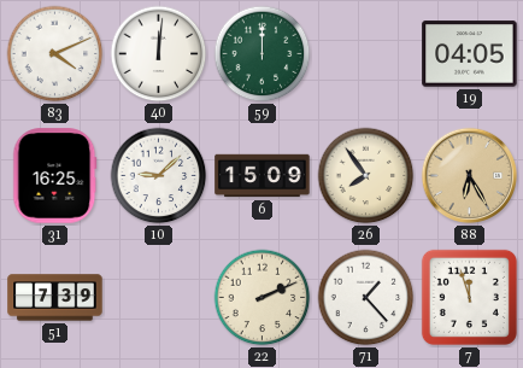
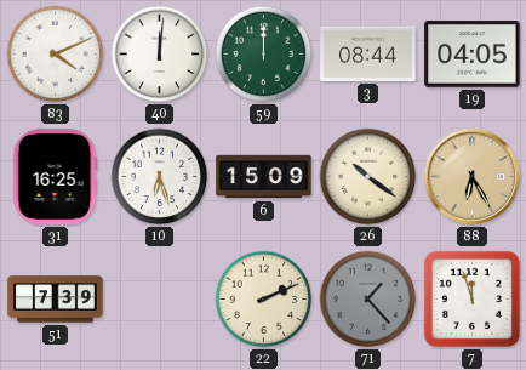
3: none -> 08:44 (368, 53)
10: 9:08 -> 6:27 (160, 177)
26: 7:54 -> 10:21 (368, 177)
71 dial: white -> grey (368, 300)
